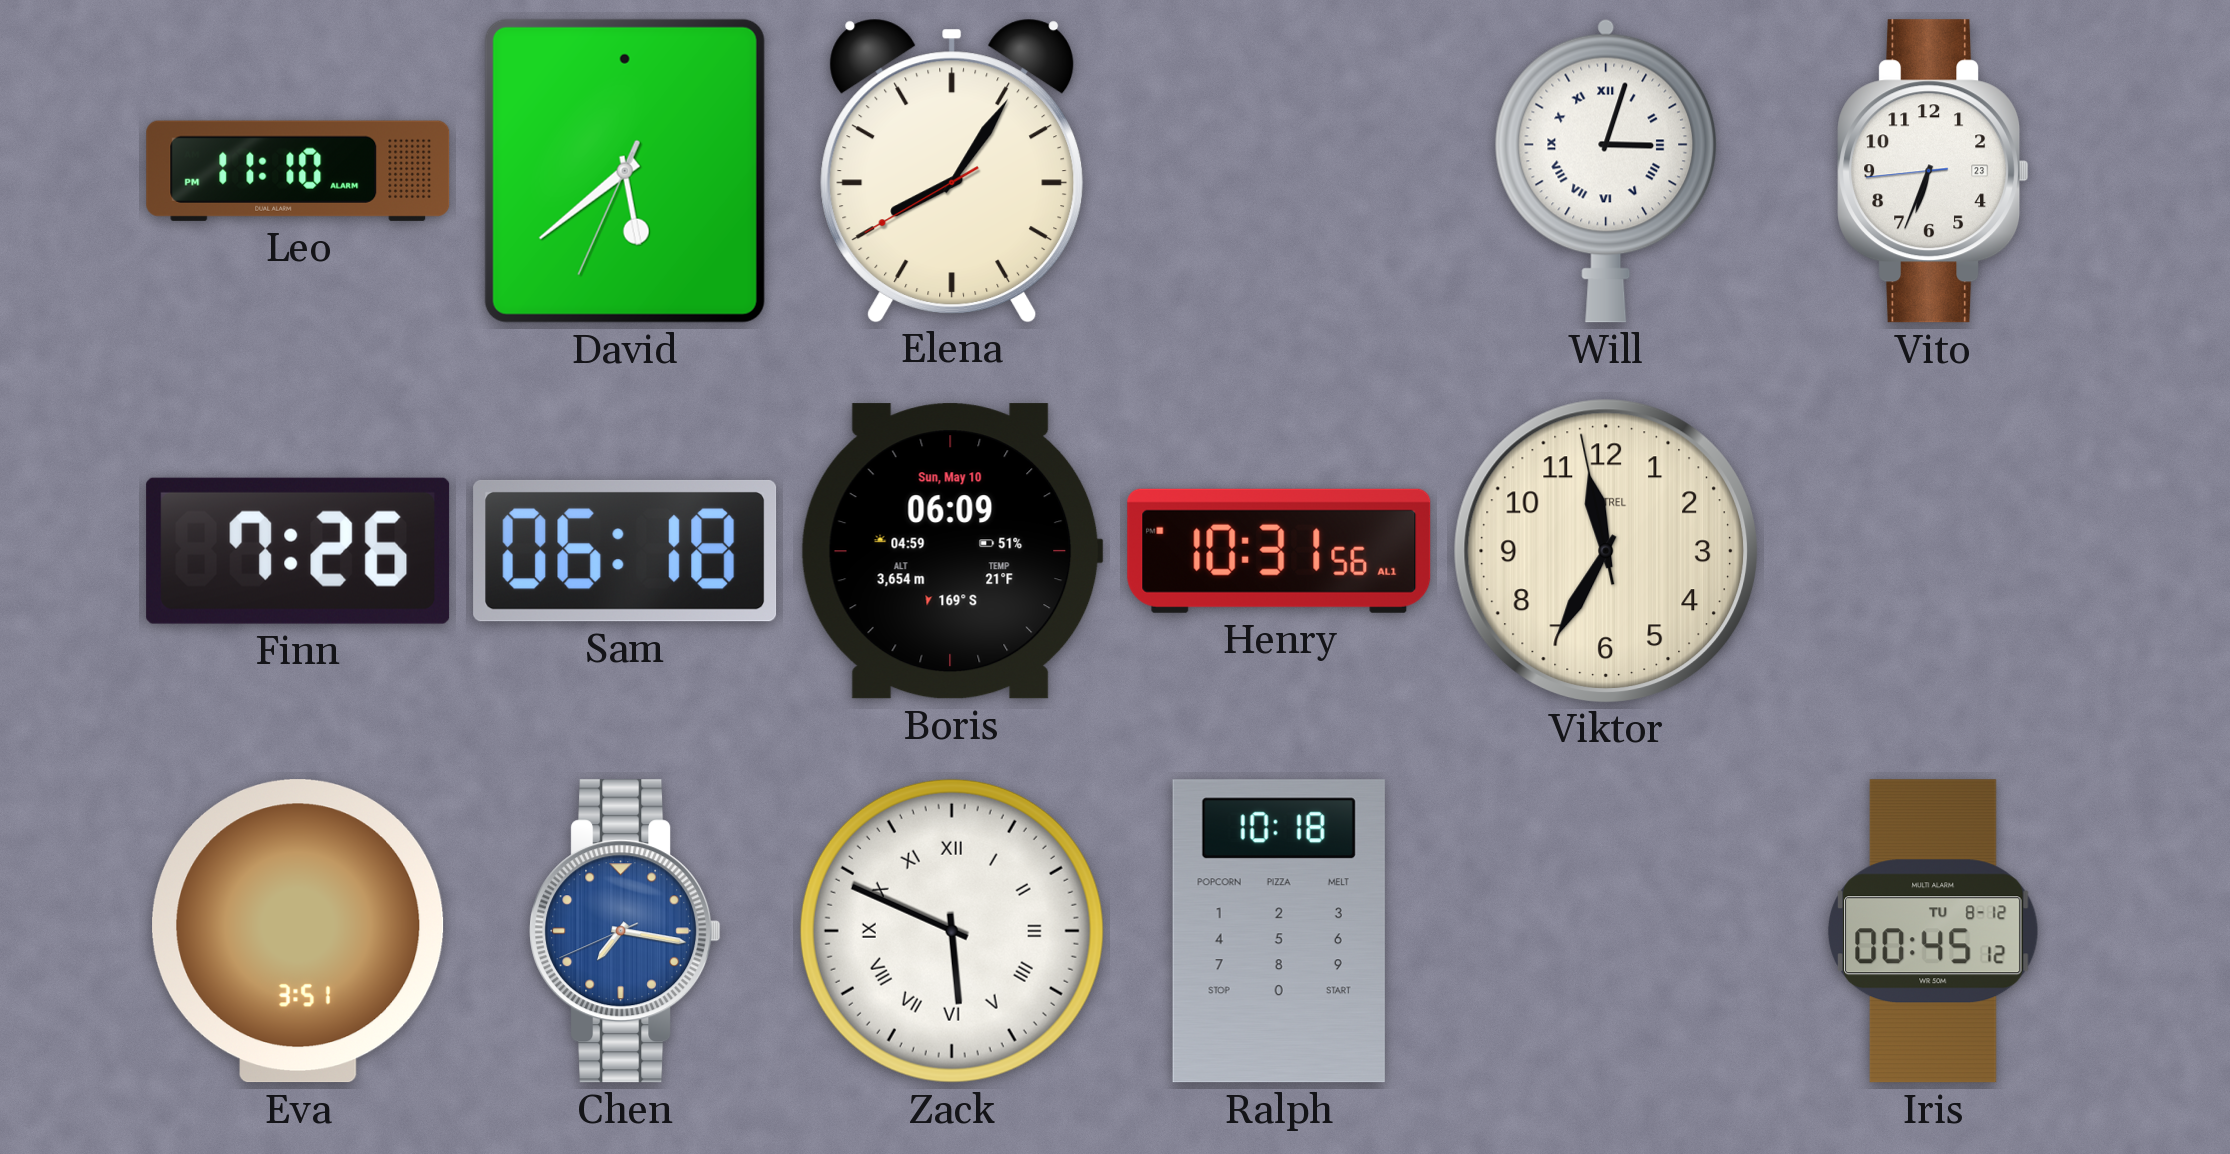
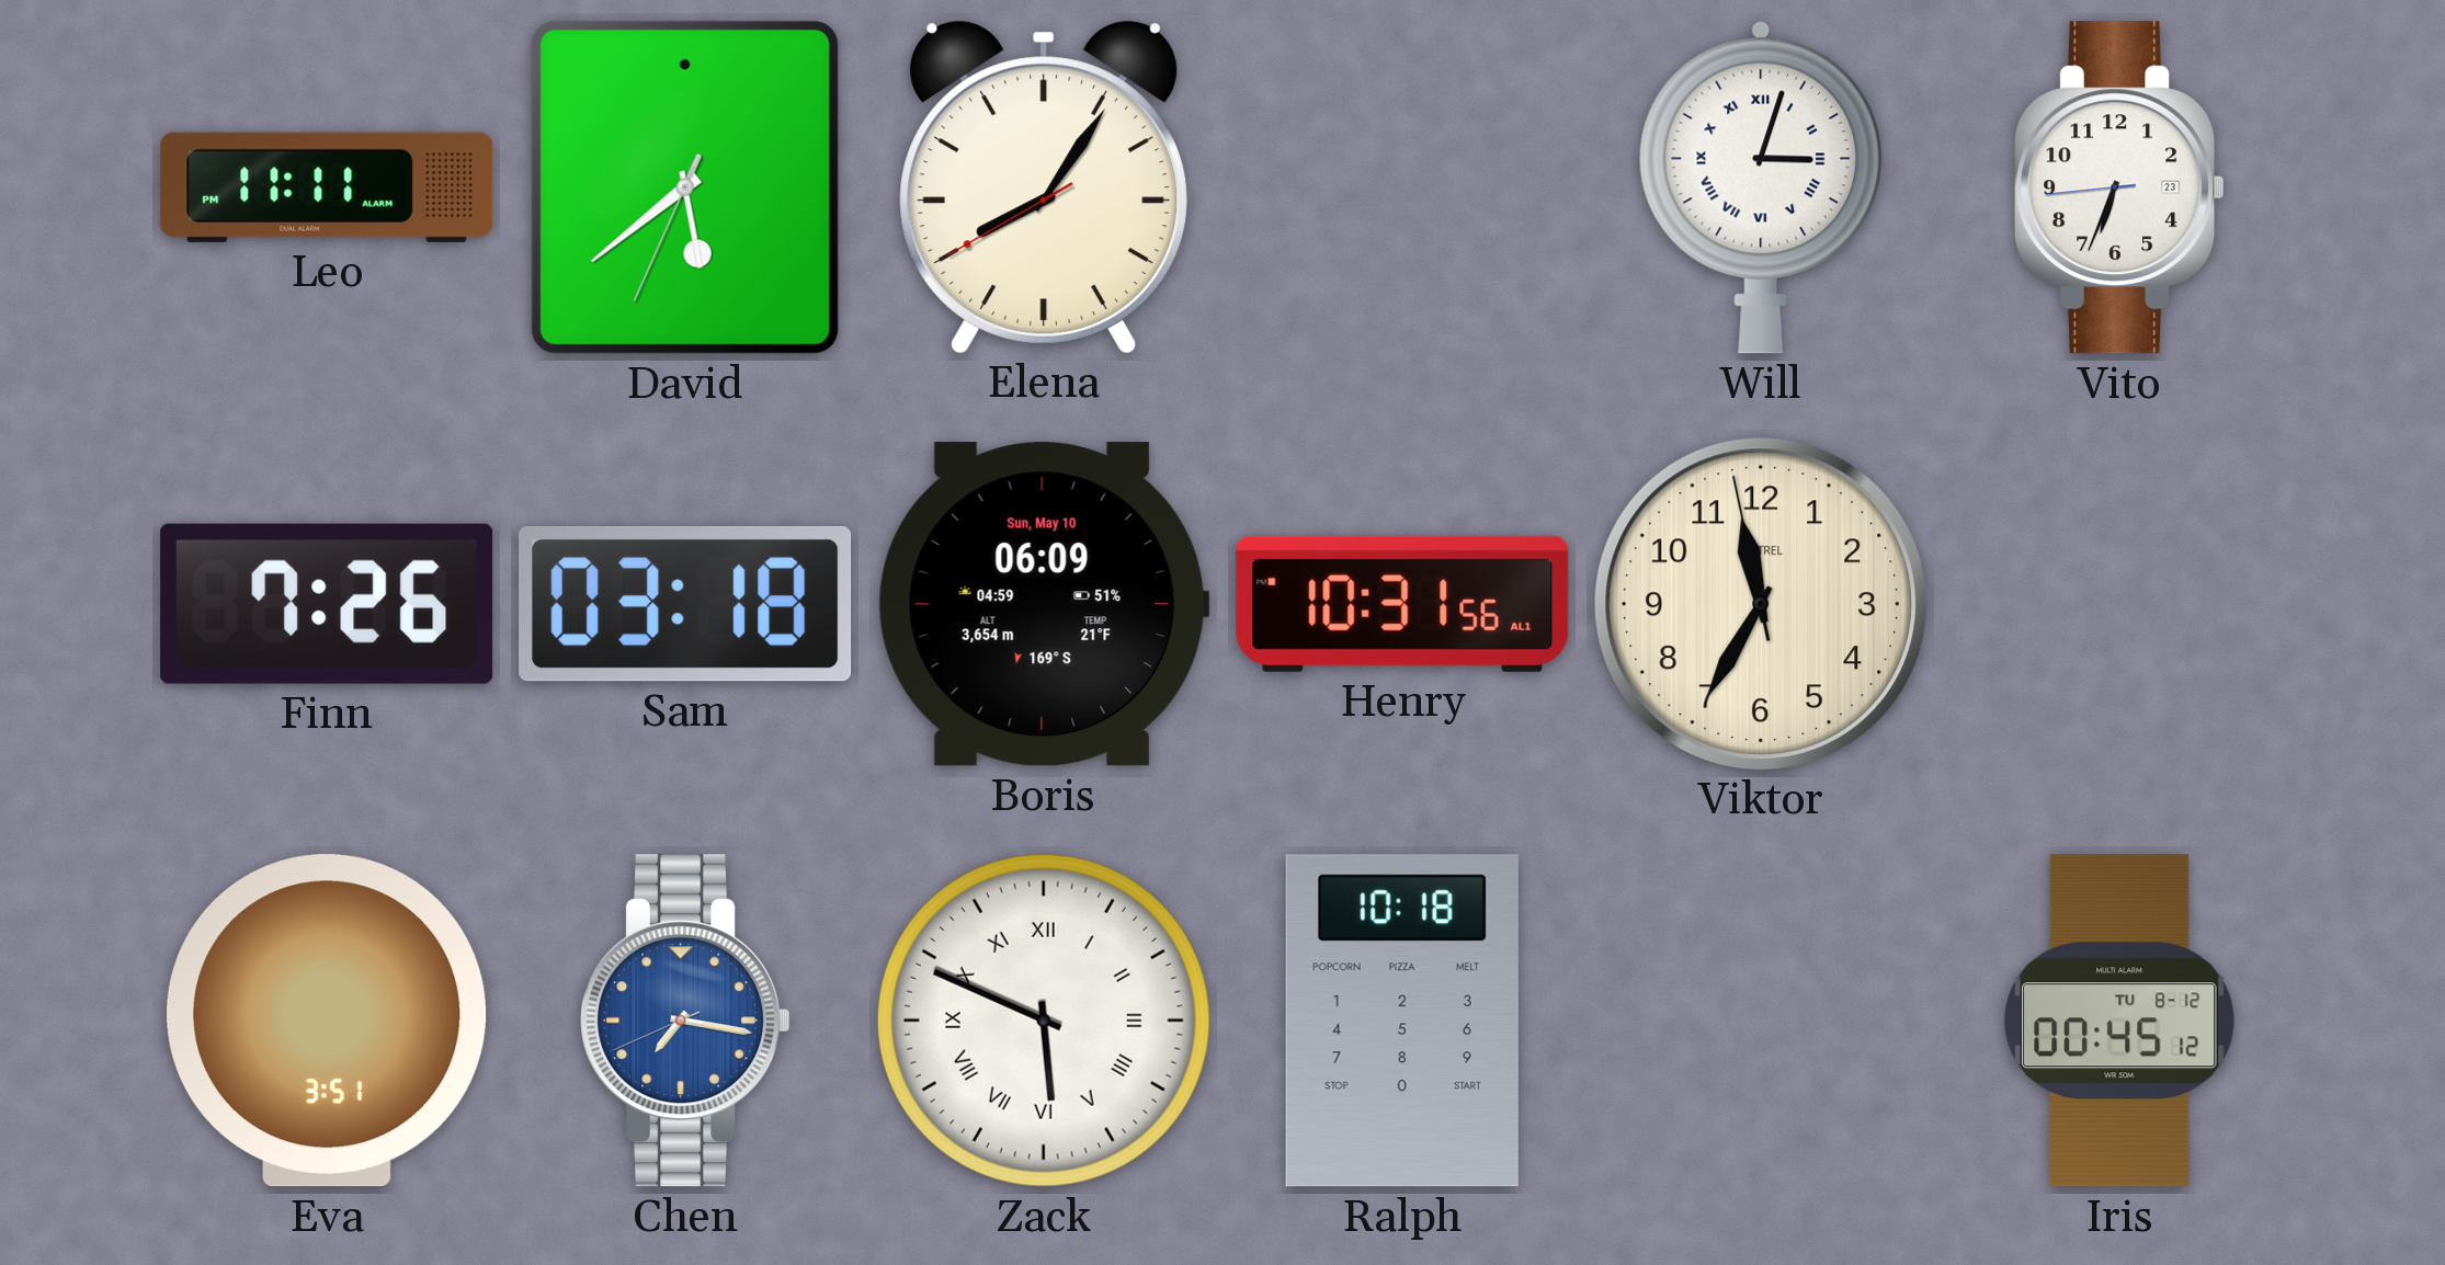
Leo: 11:10 -> 11:11 (327, 187)
Sam: 06:18 -> 03:18 (685, 604)
